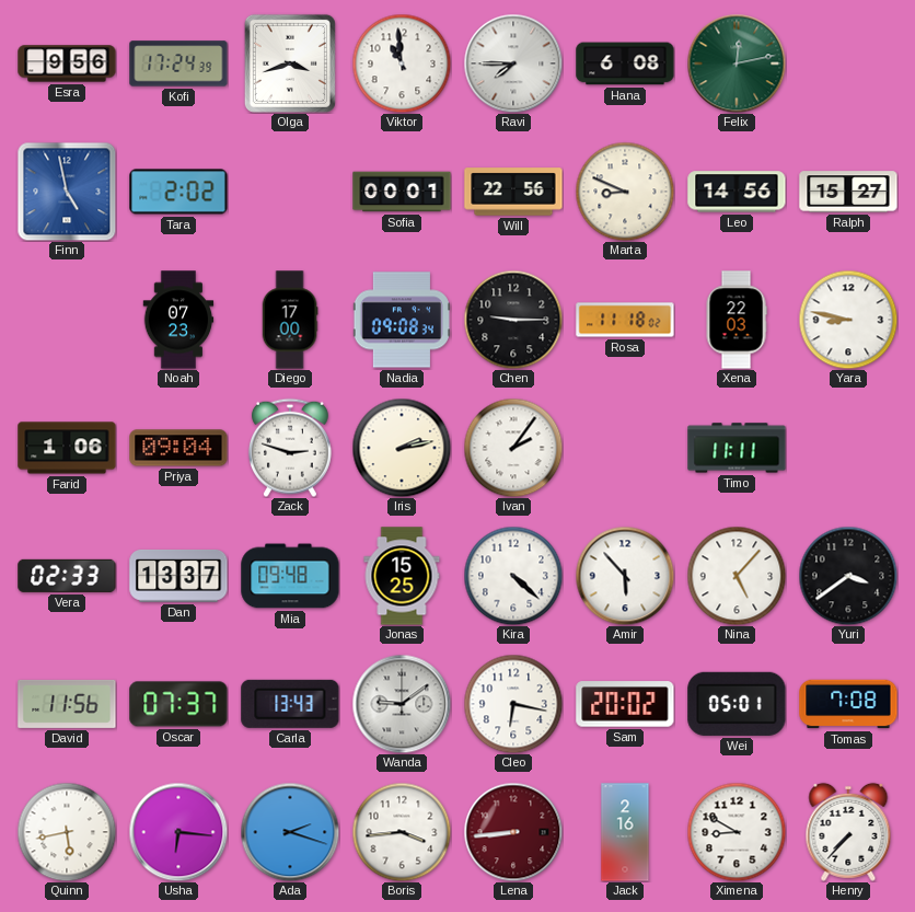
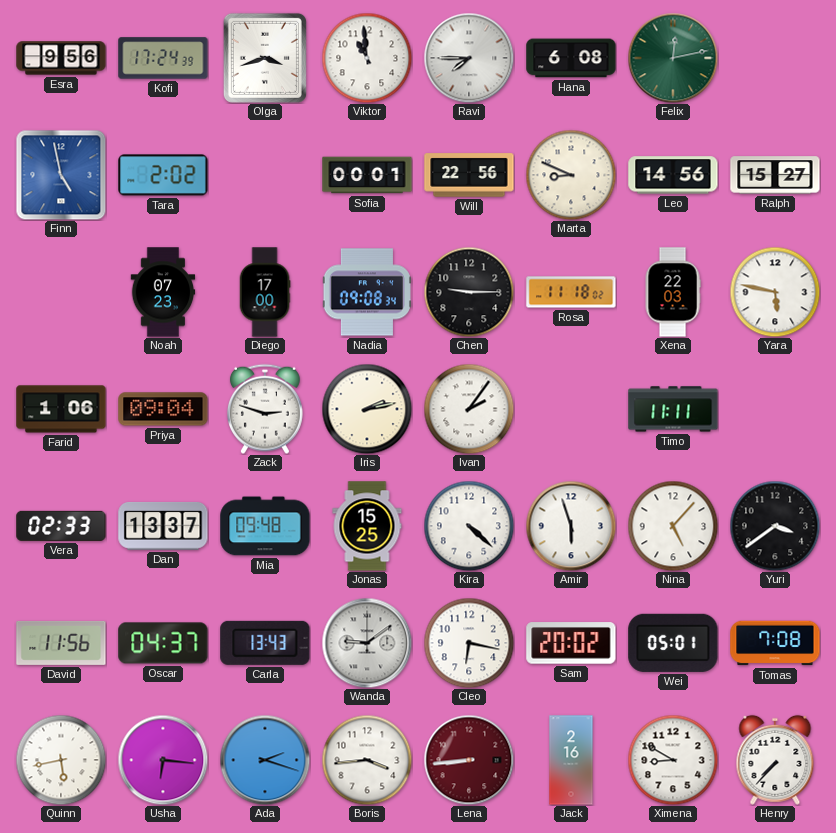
Yara: 8:47 -> 5:47 (775, 292)
Amir: 5:53 -> 5:57 (571, 526)
Oscar: 07:37 -> 04:37 (163, 643)
